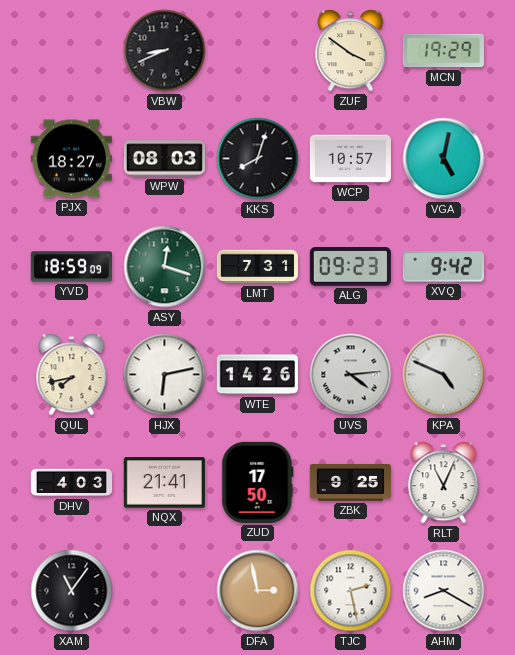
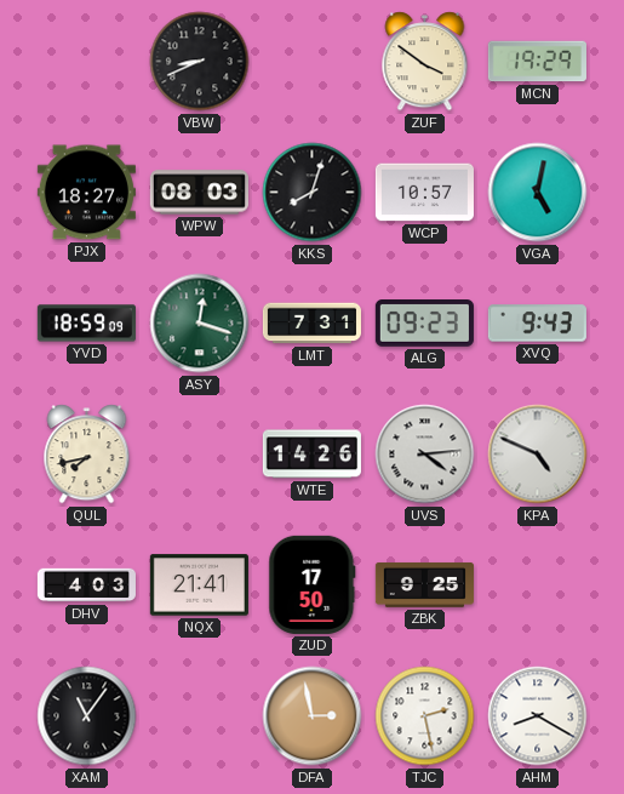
XVQ: 9:42 -> 9:43 (537, 324)
HJX: 6:13 -> none (165, 375)
RLT: 11:04 -> none (444, 483)
